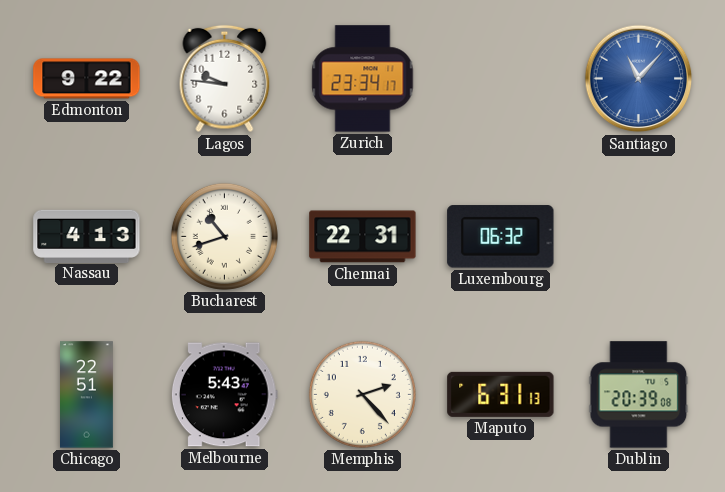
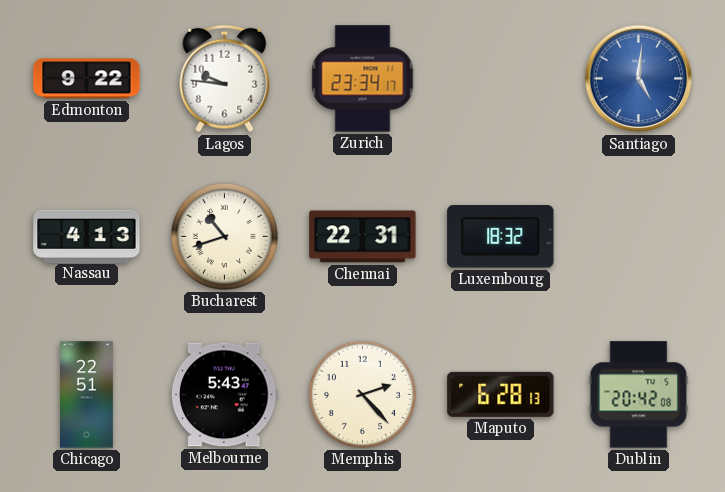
Santiago: 11:07 -> 5:01 (639, 79)
Luxembourg: 06:32 -> 18:32 (501, 237)
Maputo: 6:31 -> 6:28 (501, 394)
Dublin: 20:39 -> 20:42 (639, 395)
